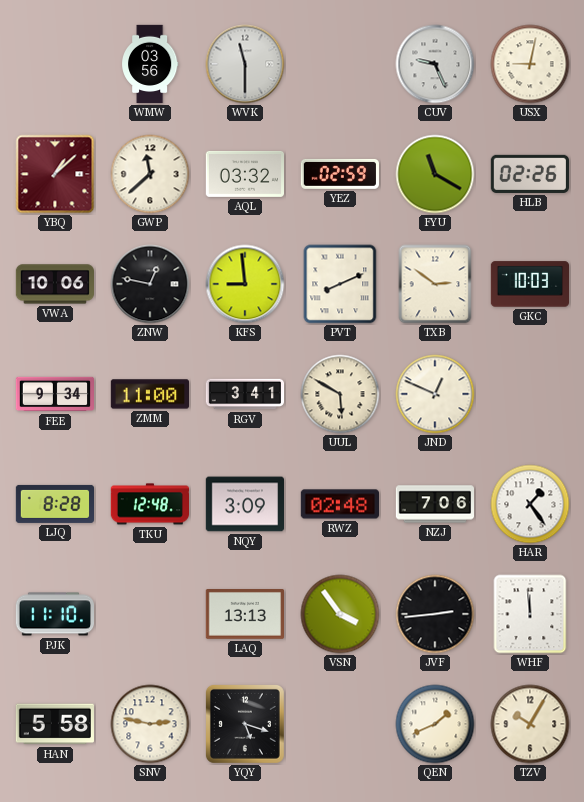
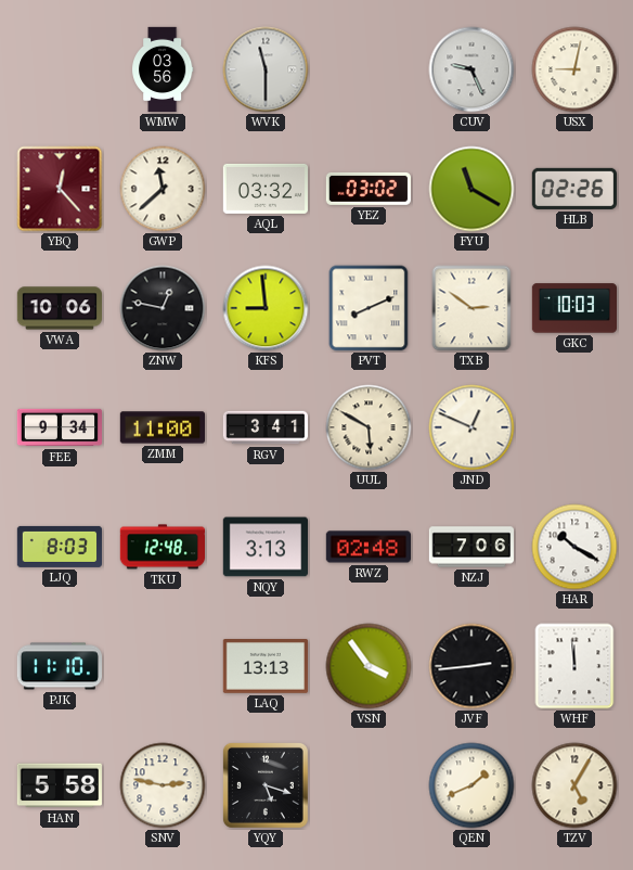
YBQ: 1:08 -> 12:23 (60, 189)
YEZ: 02:59 -> 03:02 (367, 189)
LJQ: 8:28 -> 8:03 (59, 547)
NQY: 3:09 -> 3:13 (264, 547)
HAR: 1:24 -> 10:20 (574, 547)
TZV: 10:05 -> 5:05 (574, 785)
